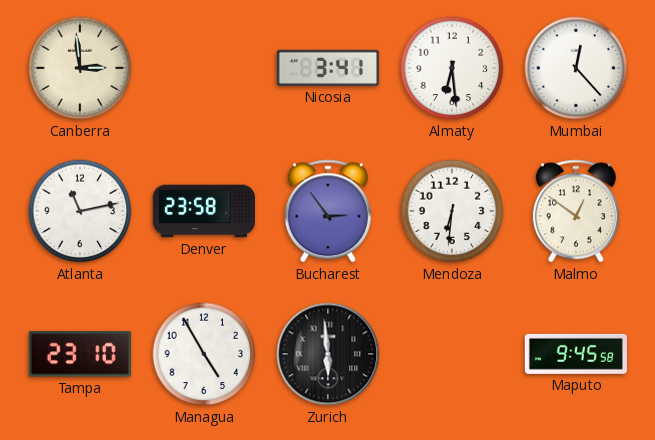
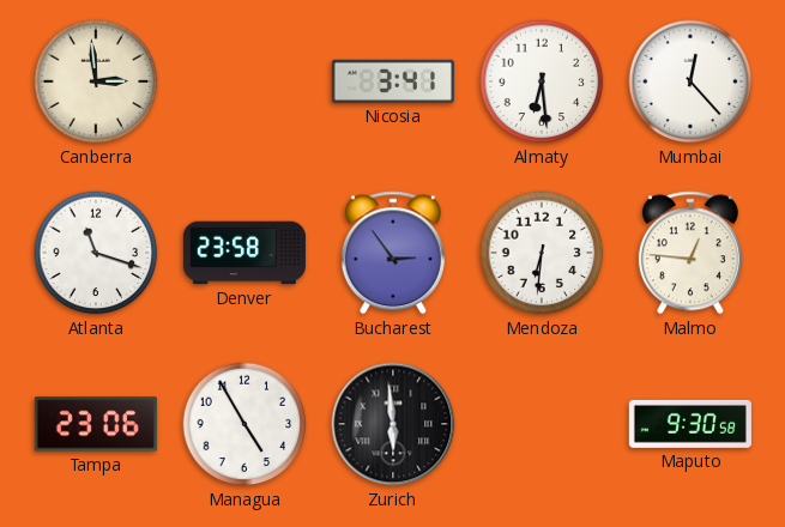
Atlanta: 11:13 -> 11:18 (96, 253)
Malmo: 12:51 -> 12:46 (690, 253)
Tampa: 23:10 -> 23:06 (96, 424)
Maputo: 9:45 -> 9:30 (690, 424)
